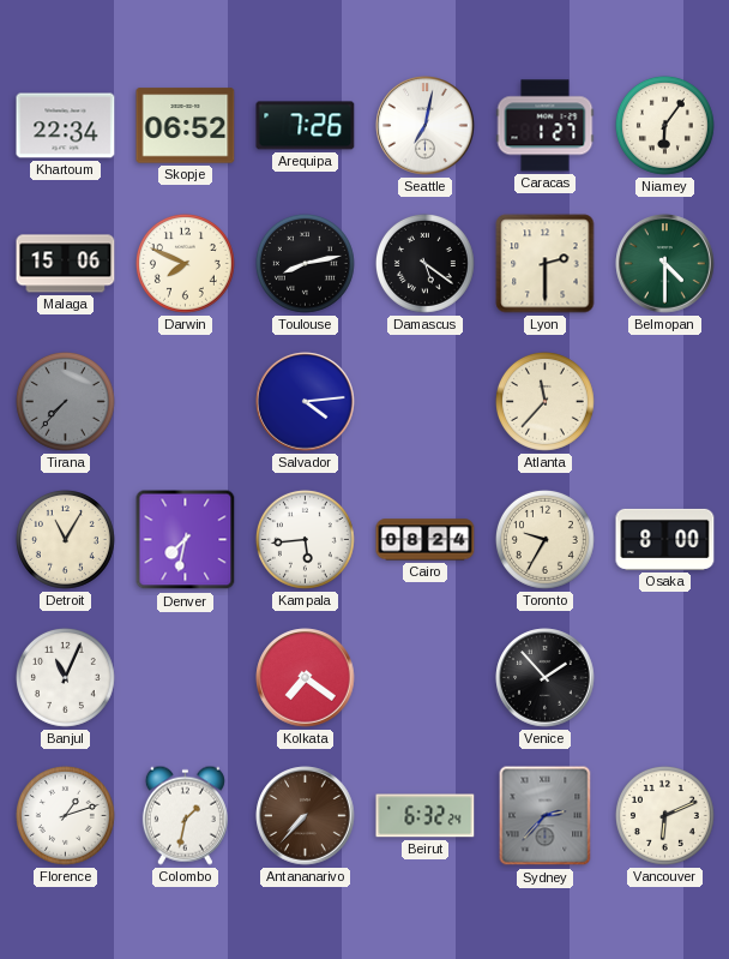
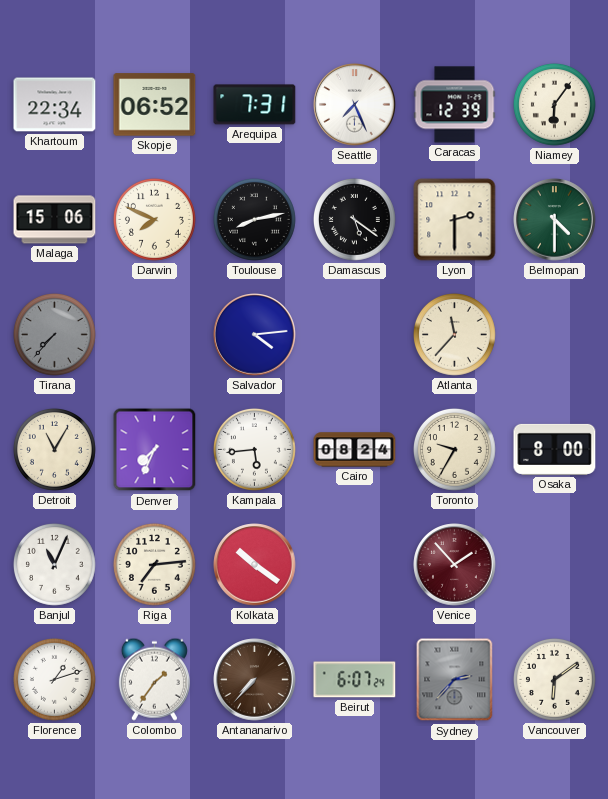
Arequipa: 7:26 -> 7:31 (255, 105)
Seattle: 7:02 -> 7:26 (355, 105)
Caracas: 1:27 -> 12:39 (455, 105)
Denver: 7:32 -> 7:34 (155, 450)
Riga: none -> 7:14 (154, 564)
Kolkata: 7:21 -> 10:21 (255, 565)
Venice dial: black -> burgundy (455, 565)
Colombo: 1:32 -> 1:36 (154, 679)
Beirut: 6:32 -> 6:07 (355, 680)
Vancouver: 6:11 -> 6:09 (554, 679)
